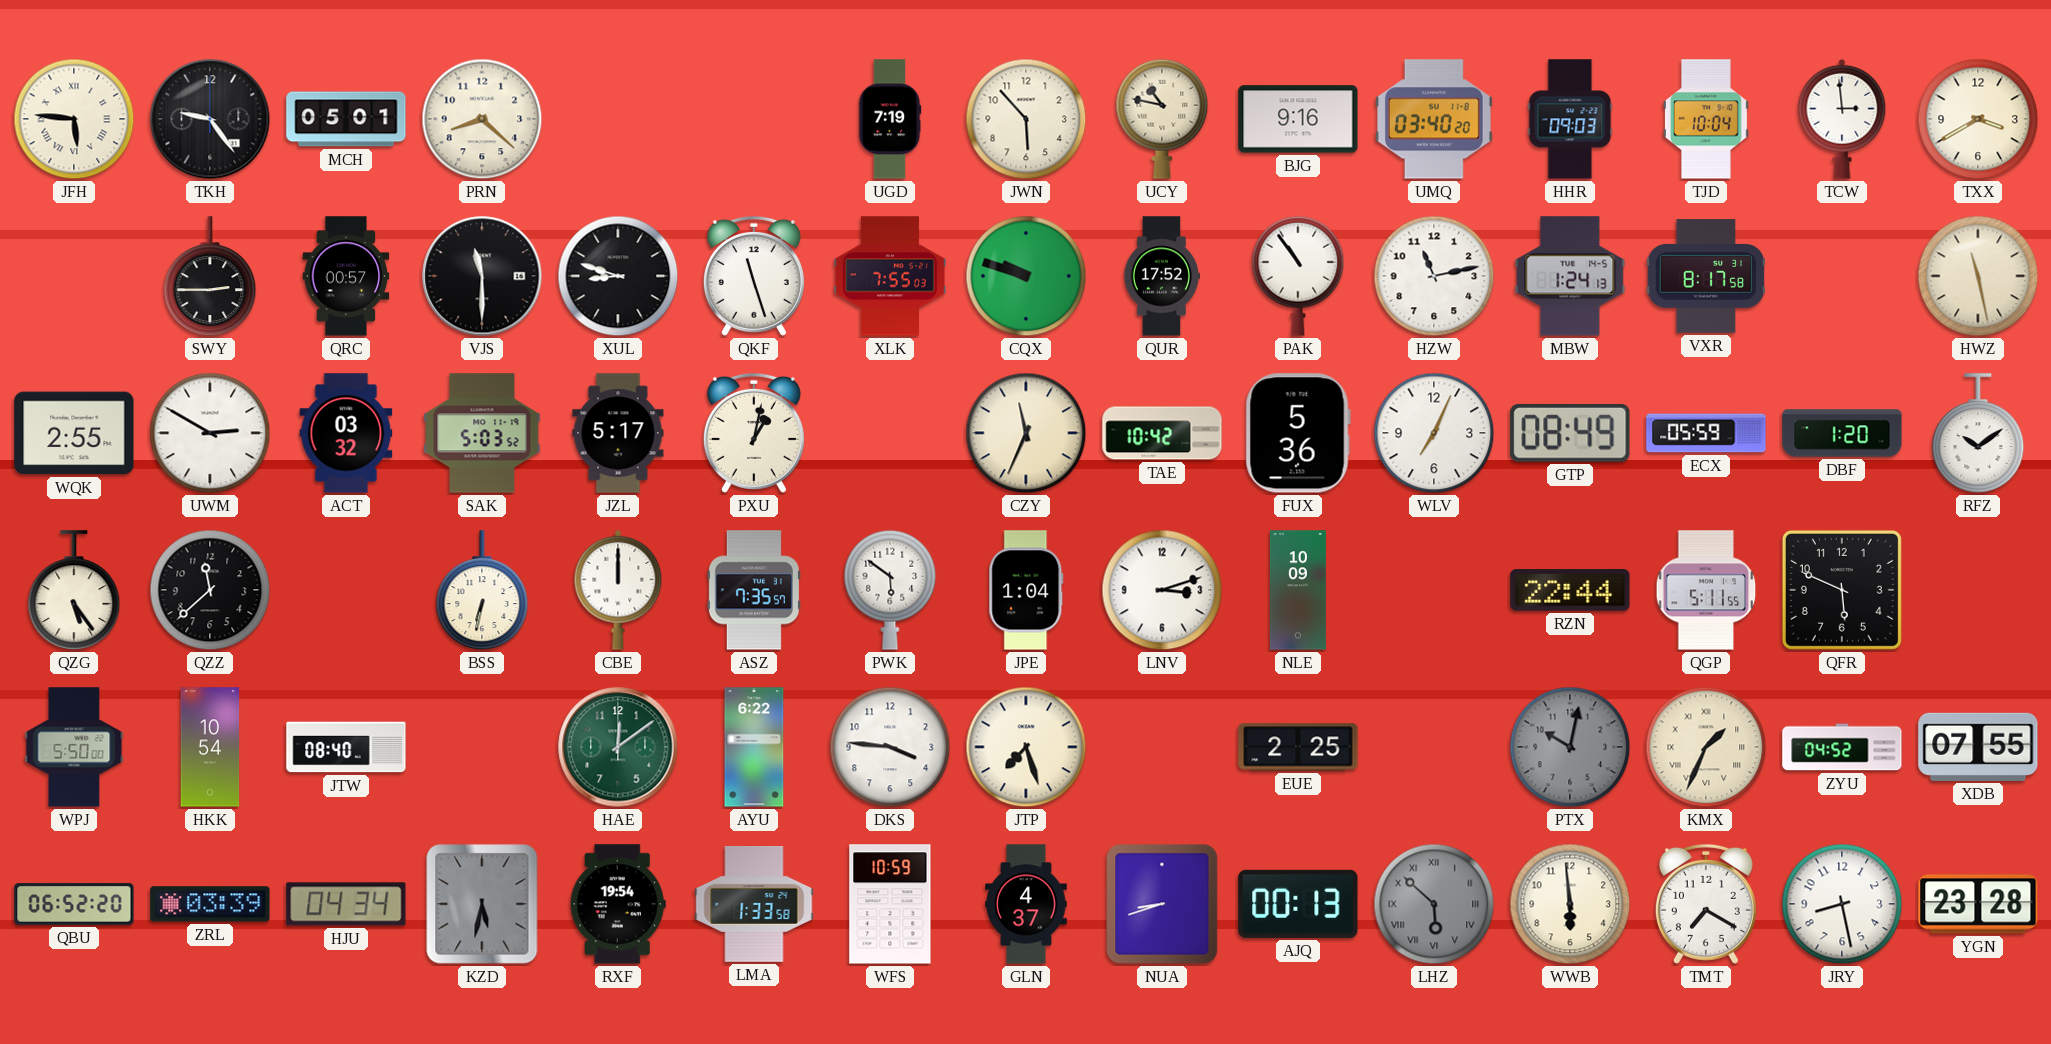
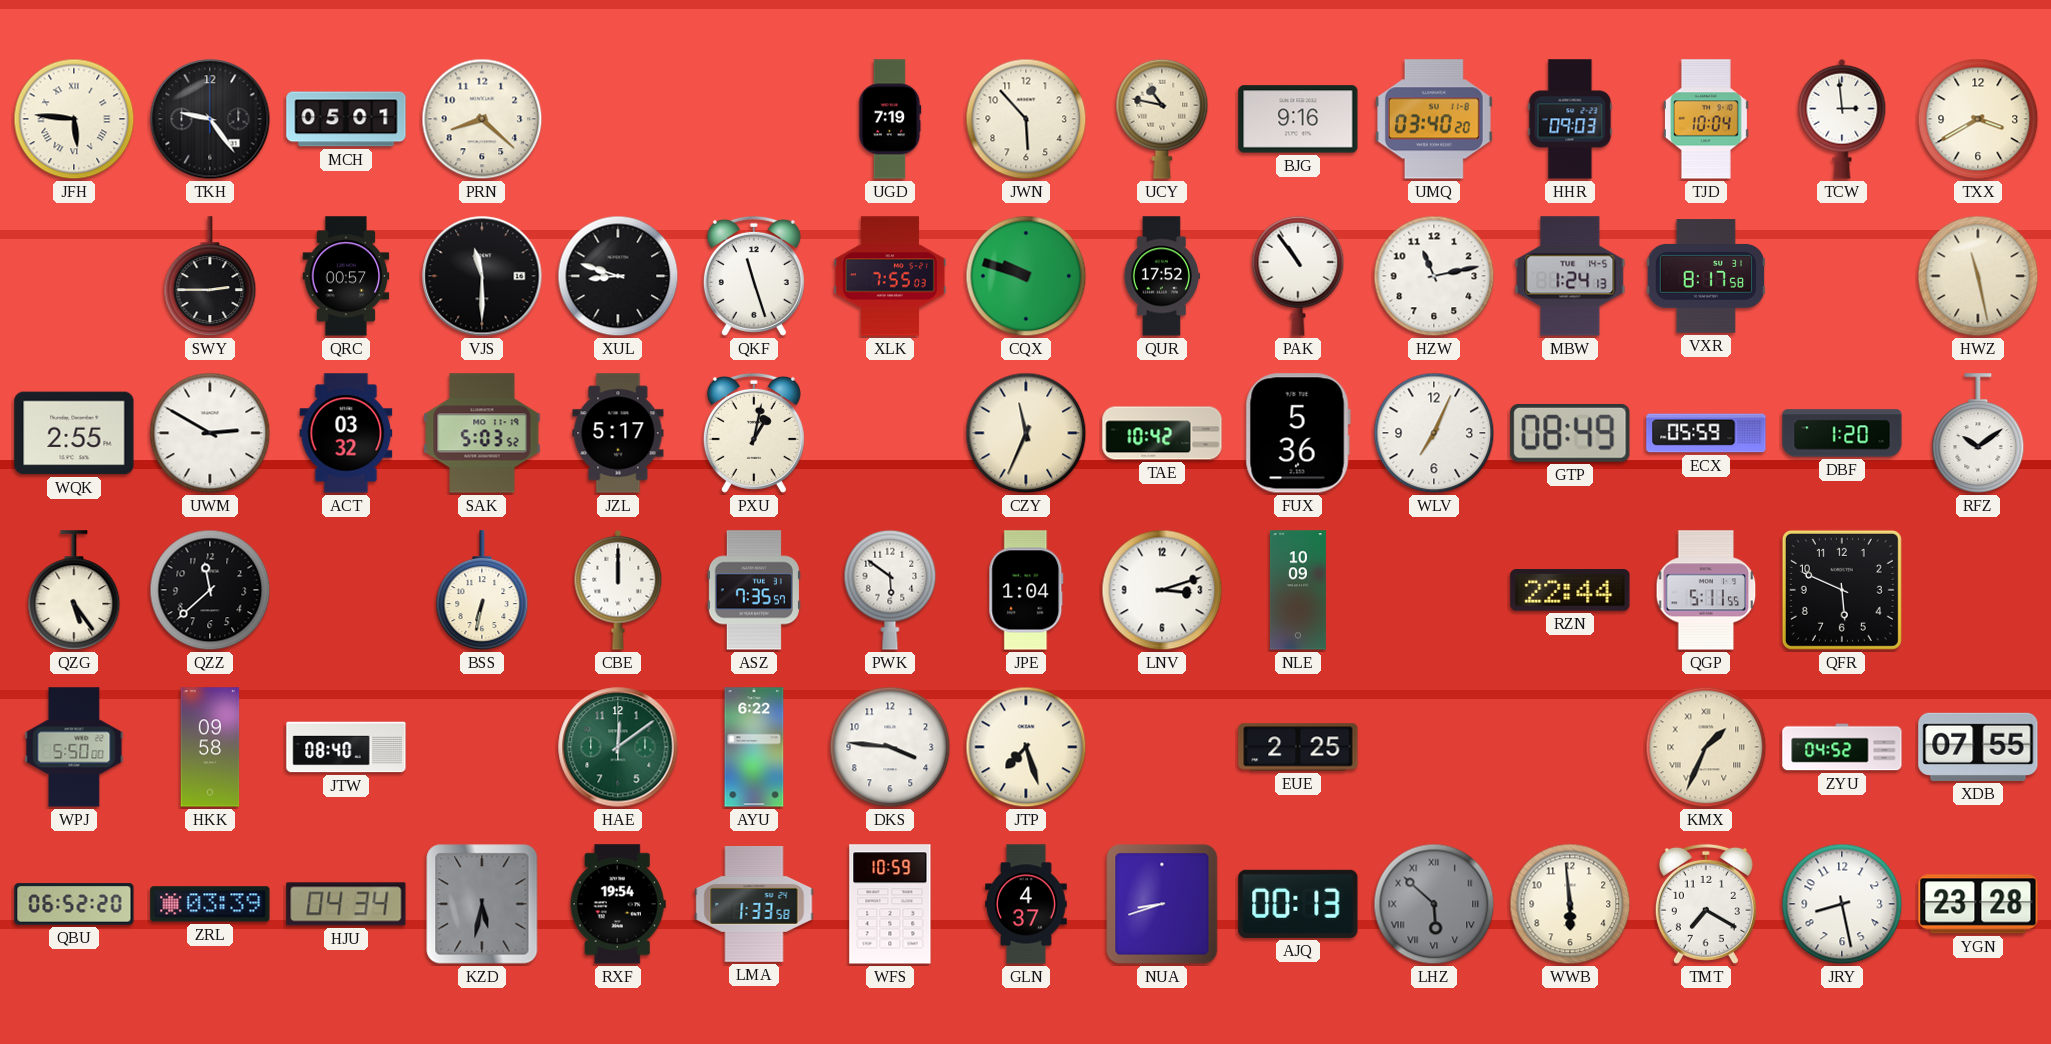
HKK: 10:54 -> 09:58 (210, 747)
PTX: 10:02 -> none (1570, 747)
